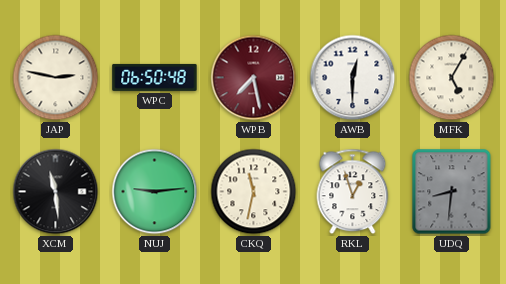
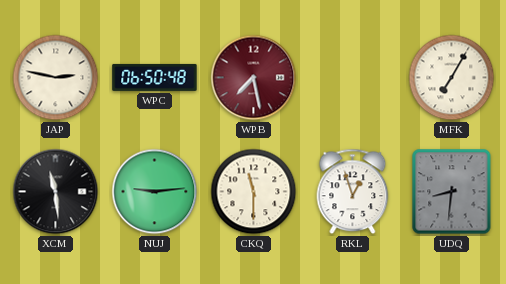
AWB: 12:30 -> none (353, 78)
MFK: 5:05 -> 7:05 (452, 78)
CKQ: 11:32 -> 11:30 (254, 192)
